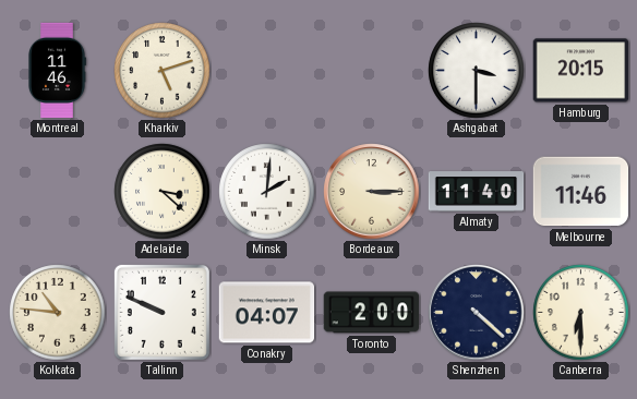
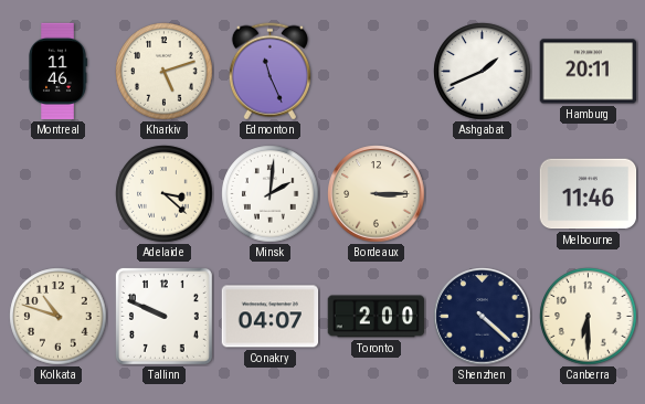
Edmonton: none -> 11:26 (269, 72)
Ashgabat: 3:30 -> 1:41 (483, 72)
Hamburg: 20:15 -> 20:11 (589, 72)
Almaty: 11:40 -> none (477, 192)
Kolkata: 10:46 -> 10:48 (59, 317)
